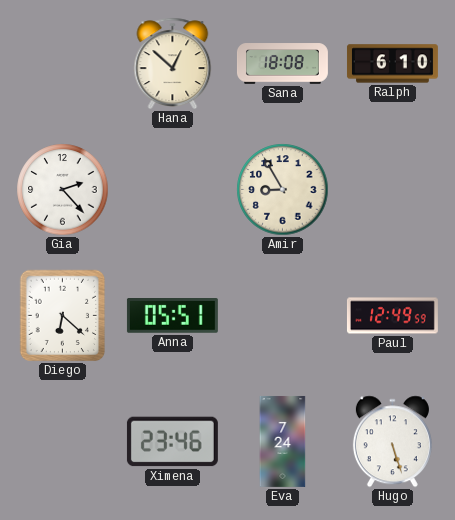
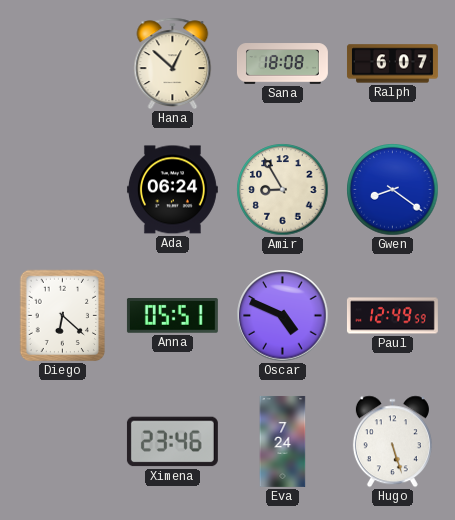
Ralph: 6:10 -> 6:07 (392, 64)
Gia: 2:23 -> none (63, 190)
Ada: none -> 06:24 (172, 190)
Gwen: none -> 8:21 (393, 190)
Oscar: none -> 4:49 (283, 316)
